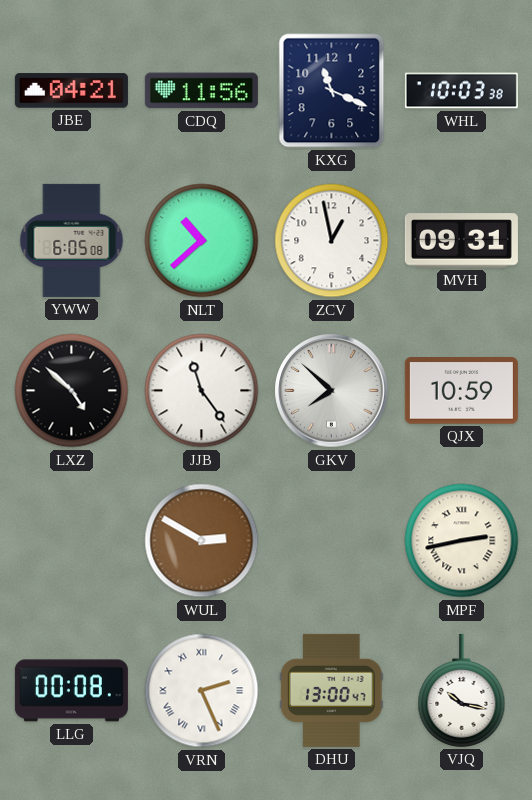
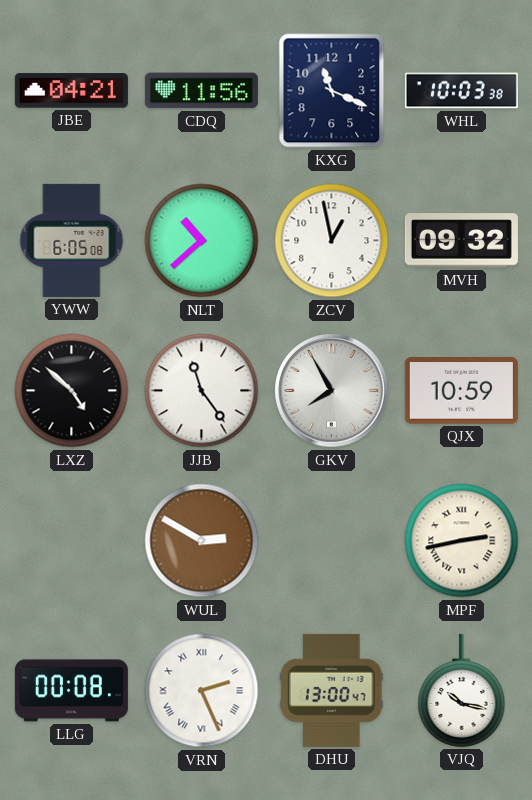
MVH: 09:31 -> 09:32 (461, 241)
GKV: 7:52 -> 7:55 (332, 391)
